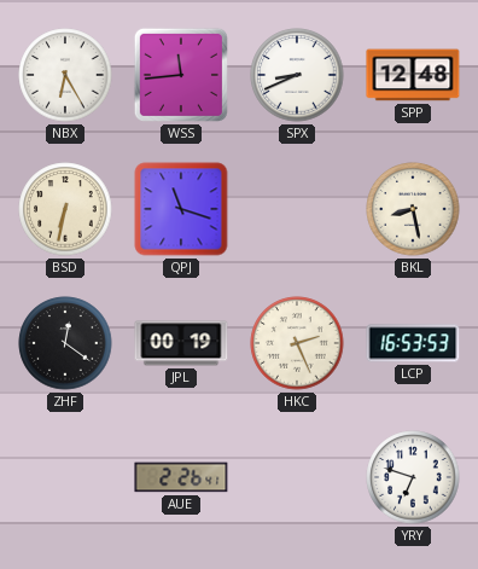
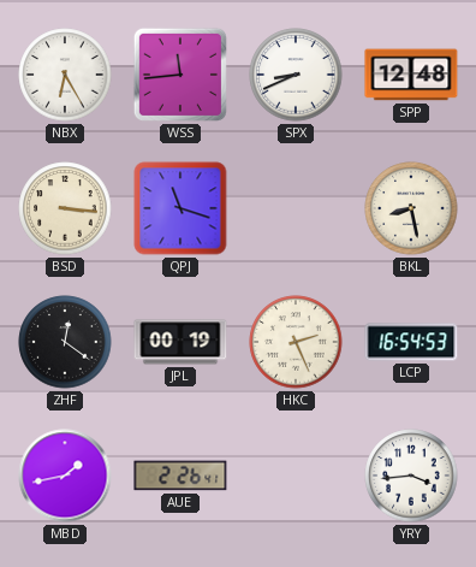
BSD: 6:32 -> 3:16 (65, 208)
LCP: 16:53 -> 16:54 (411, 342)
MBD: none -> 1:43 (65, 476)
YRY: 6:48 -> 3:44 (411, 476)
